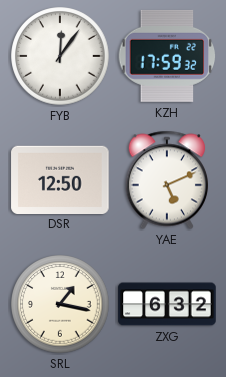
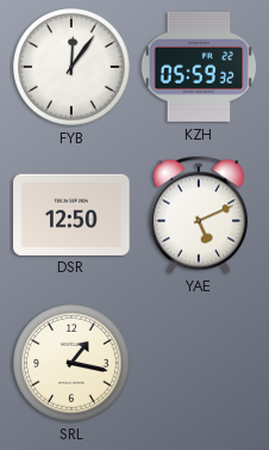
KZH: 17:59 -> 05:59 (199, 67)
ZXG: 6:32 -> none (167, 304)
